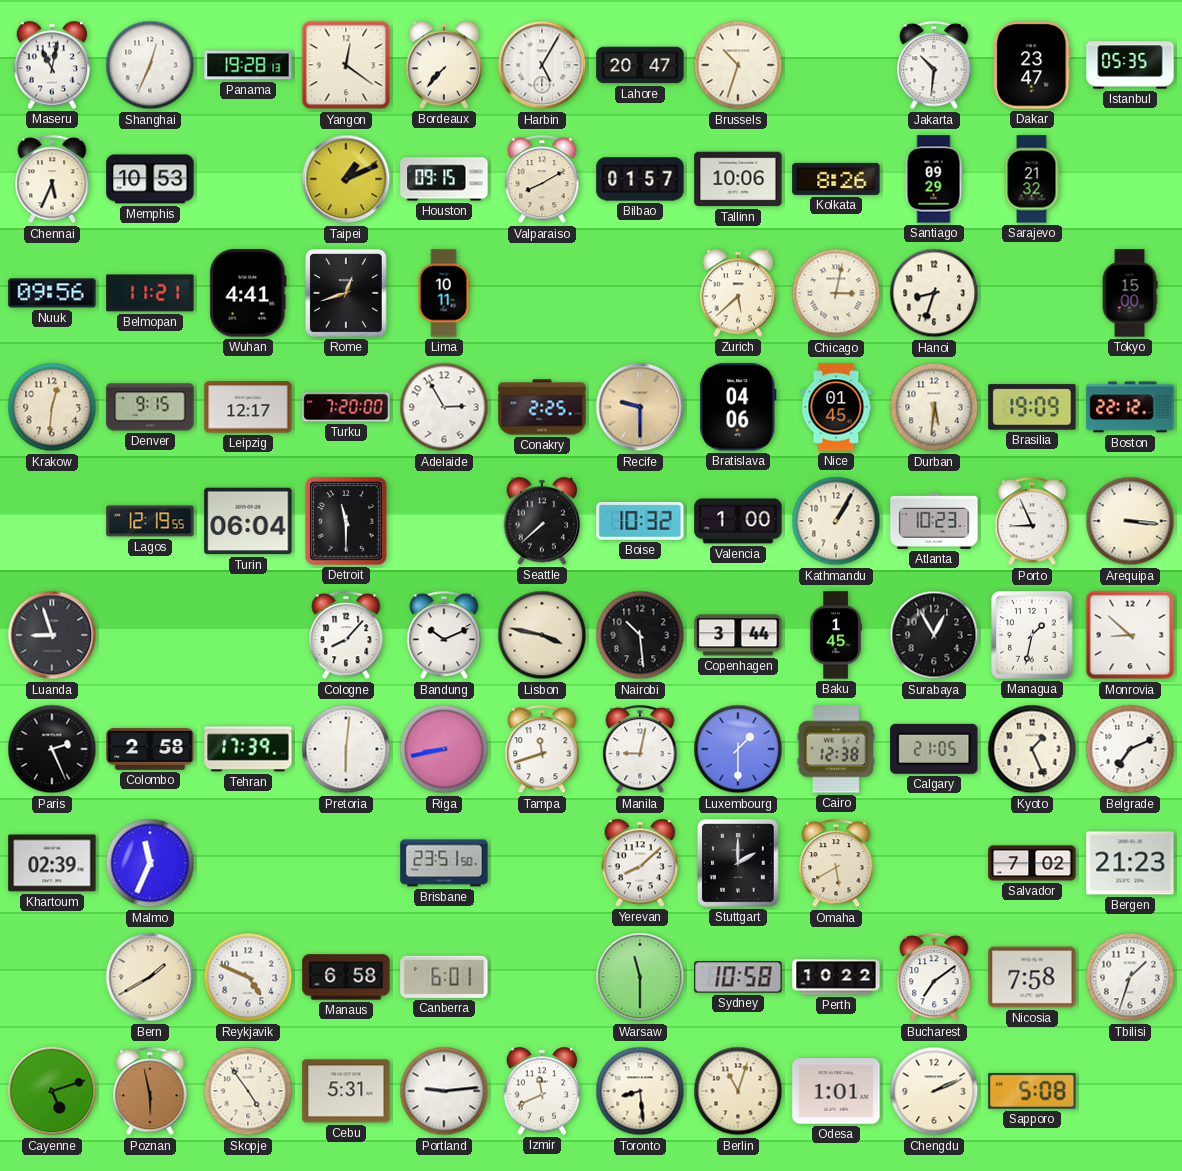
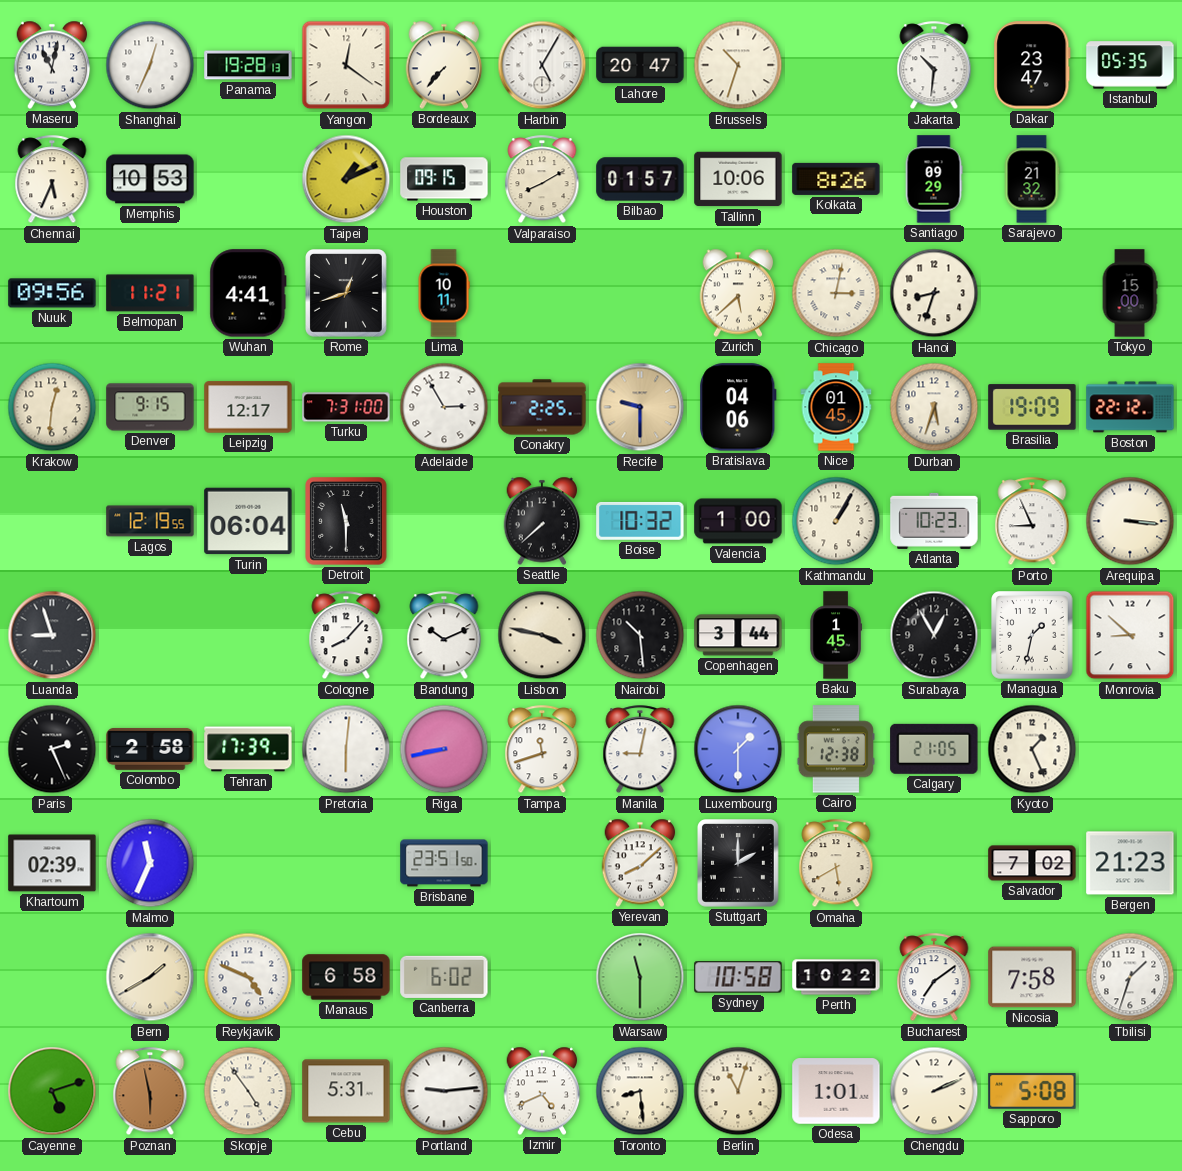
Turku: 7:20 -> 7:31 (346, 407)
Durban: 5:31 -> 5:33 (934, 407)
Belgrade: 7:11 -> none (1130, 749)
Canberra: 6:01 -> 6:02 (444, 977)
Izmir: 11:41 -> 4:41 (542, 1091)
